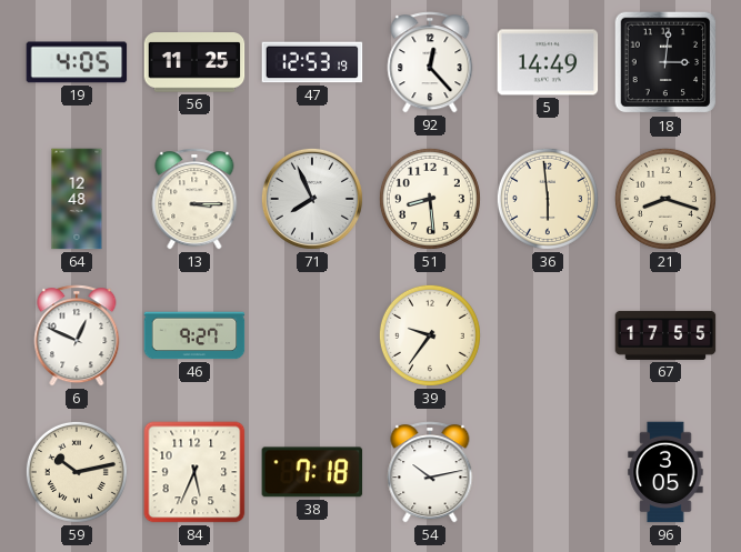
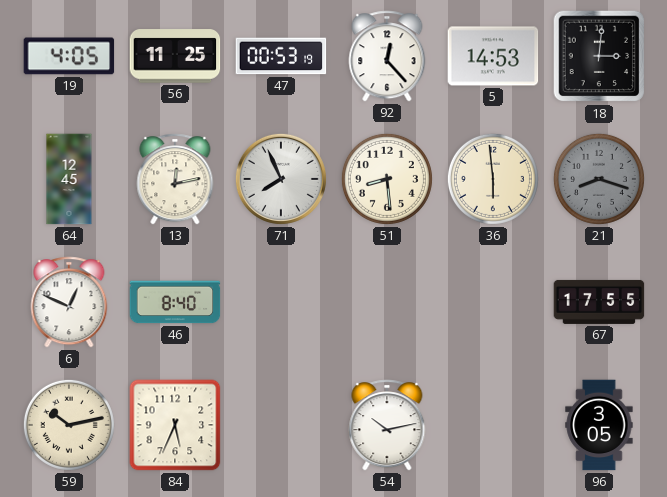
47: 12:53 -> 00:53 (281, 56)
5: 14:49 -> 14:53 (493, 56)
64: 12:48 -> 12:45 (69, 179)
13: 3:15 -> 12:13 (175, 179)
21 dial: cream -> grey (599, 179)
46: 9:27 -> 8:40 (175, 302)
39: 9:36 -> none (430, 335)
38: 7:18 -> none (312, 472)
